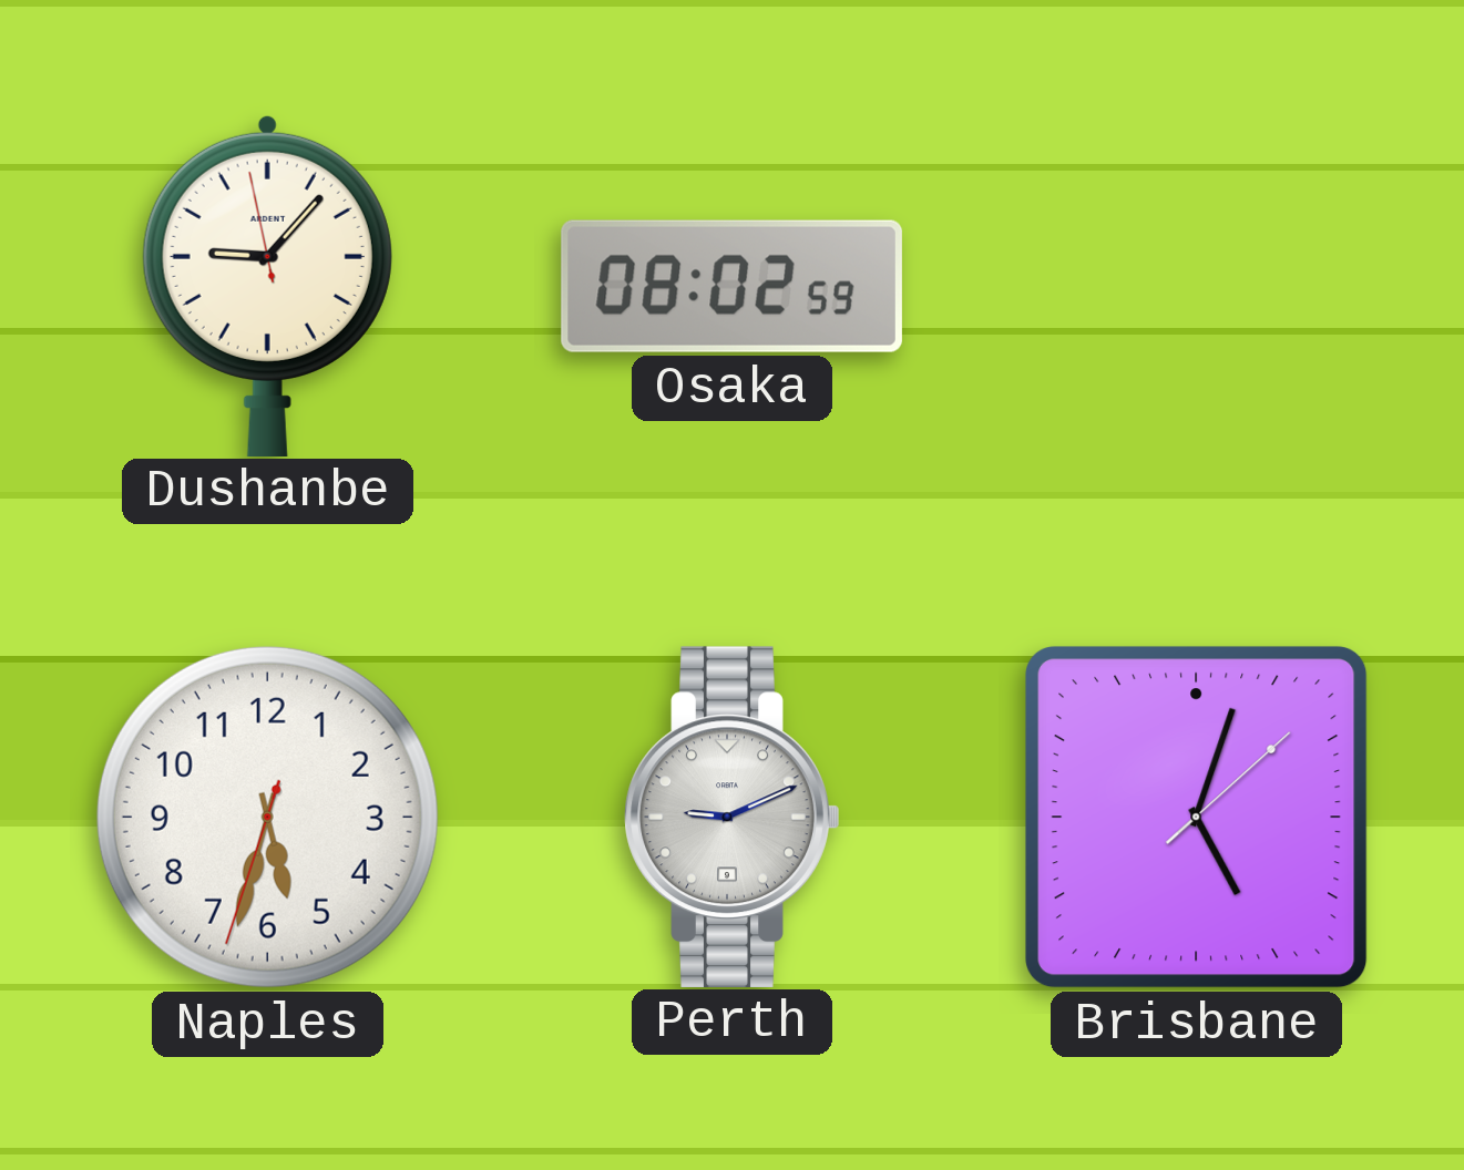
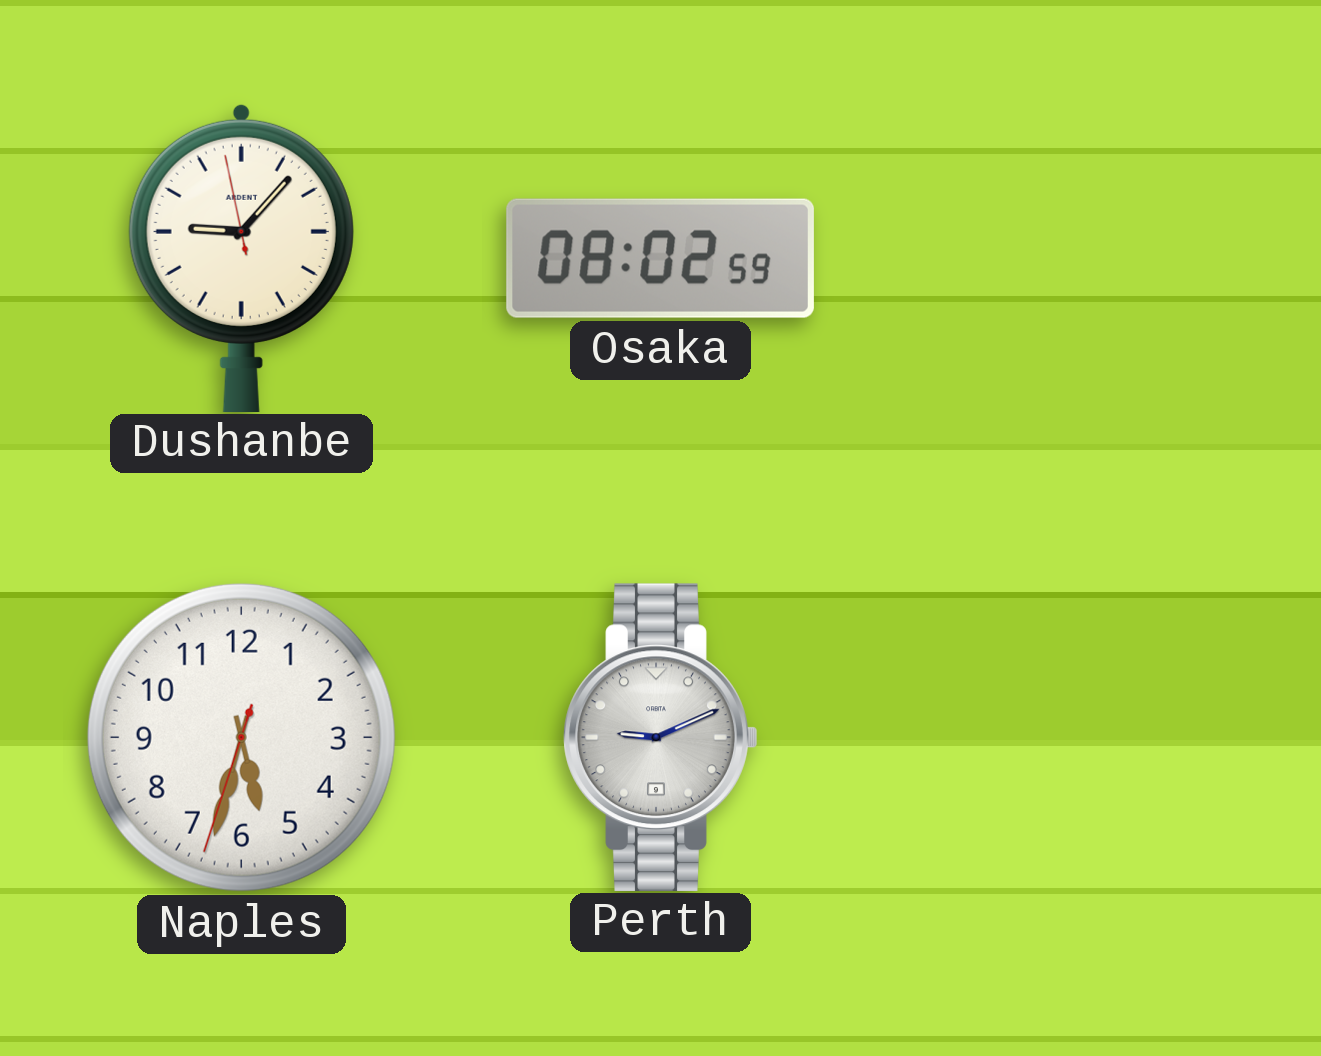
Brisbane: 5:03 -> none (1196, 817)
